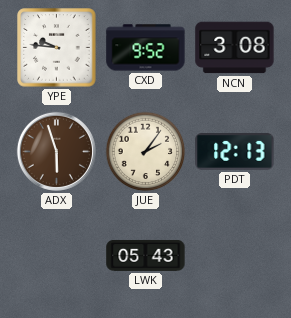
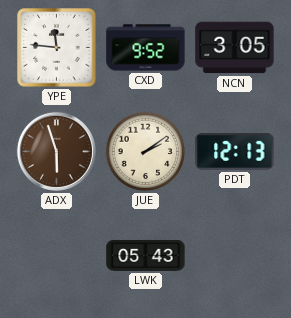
YPE: 9:46 -> 11:46 (57, 48)
NCN: 3:08 -> 3:05 (235, 48)
JUE: 2:06 -> 2:09 (146, 152)
